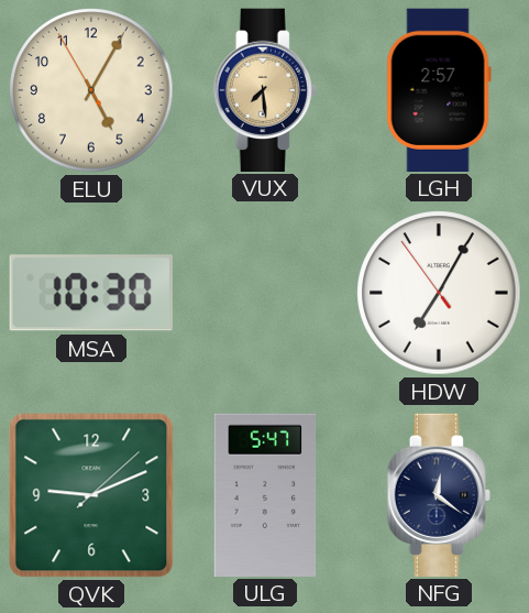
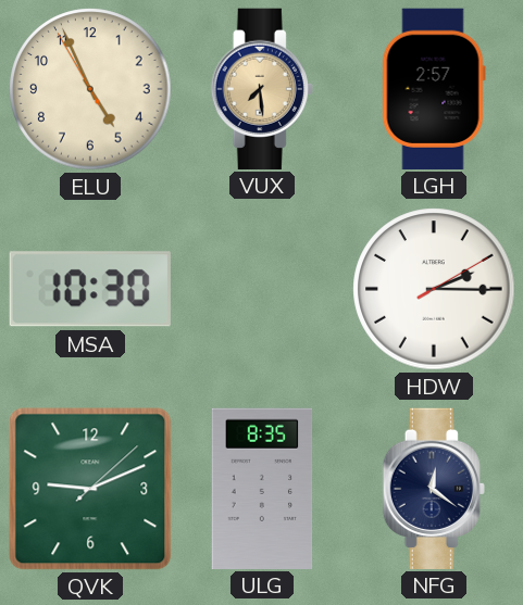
ELU: 5:04 -> 4:55 (90, 89)
HDW: 7:04 -> 2:15 (434, 289)
ULG: 5:47 -> 8:35 (262, 488)
